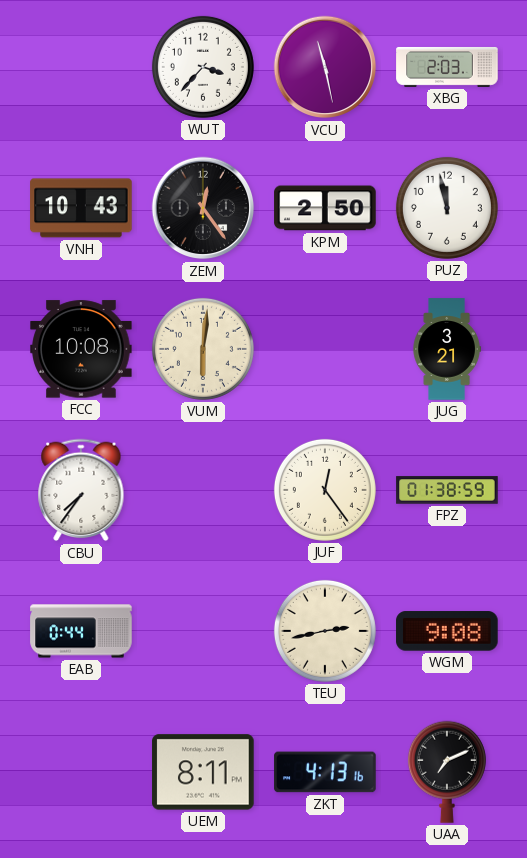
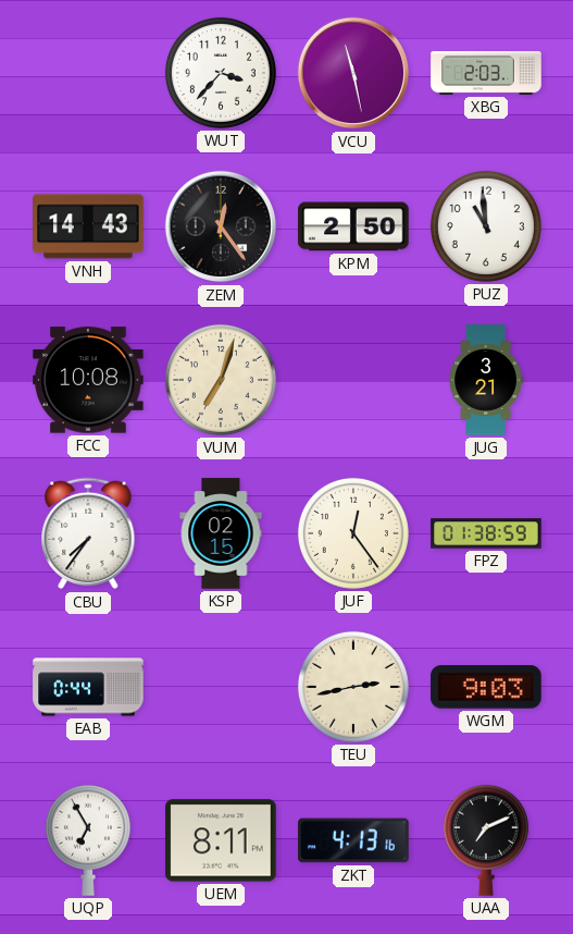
VNH: 10:43 -> 14:43 (88, 226)
PUZ: 11:58 -> 10:59 (486, 226)
VUM: 6:01 -> 7:03 (221, 380)
KSP: none -> 02:15 (221, 533)
WGM: 9:08 -> 9:03 (486, 687)
UQP: none -> 6:55 (88, 840)
